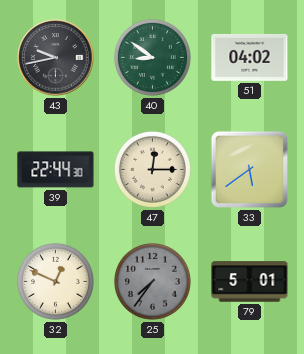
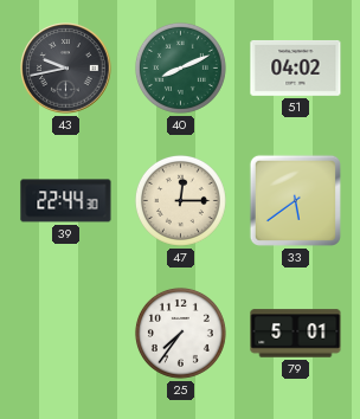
40: 8:51 -> 8:11 (180, 67)
32: 12:49 -> none (55, 281)
25 dial: grey -> white (180, 333)
